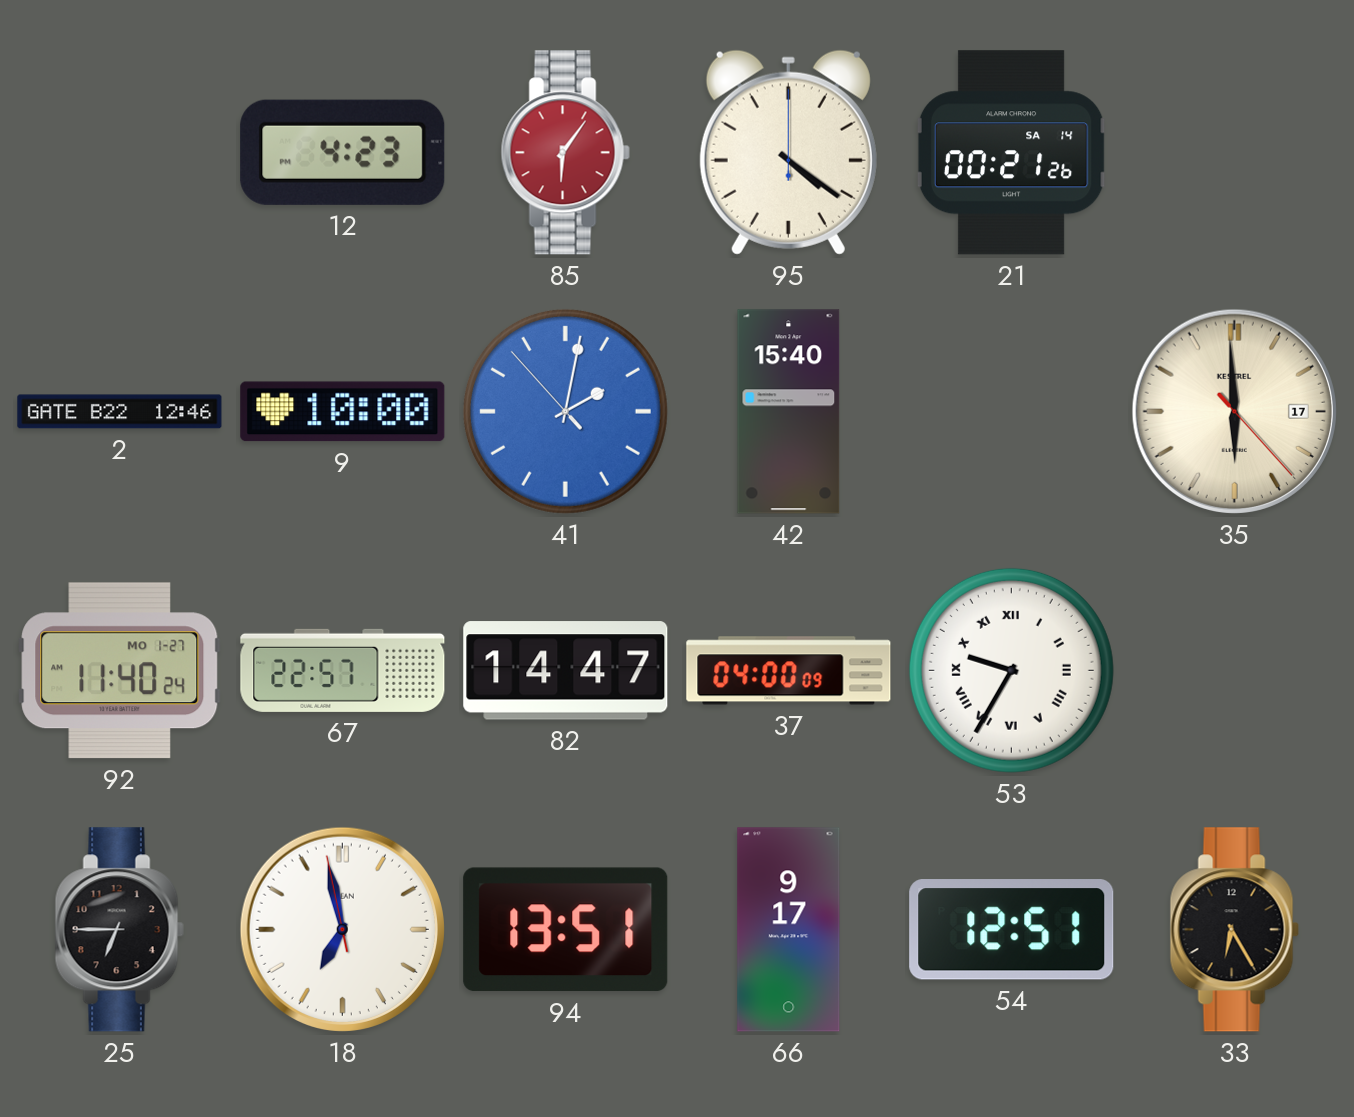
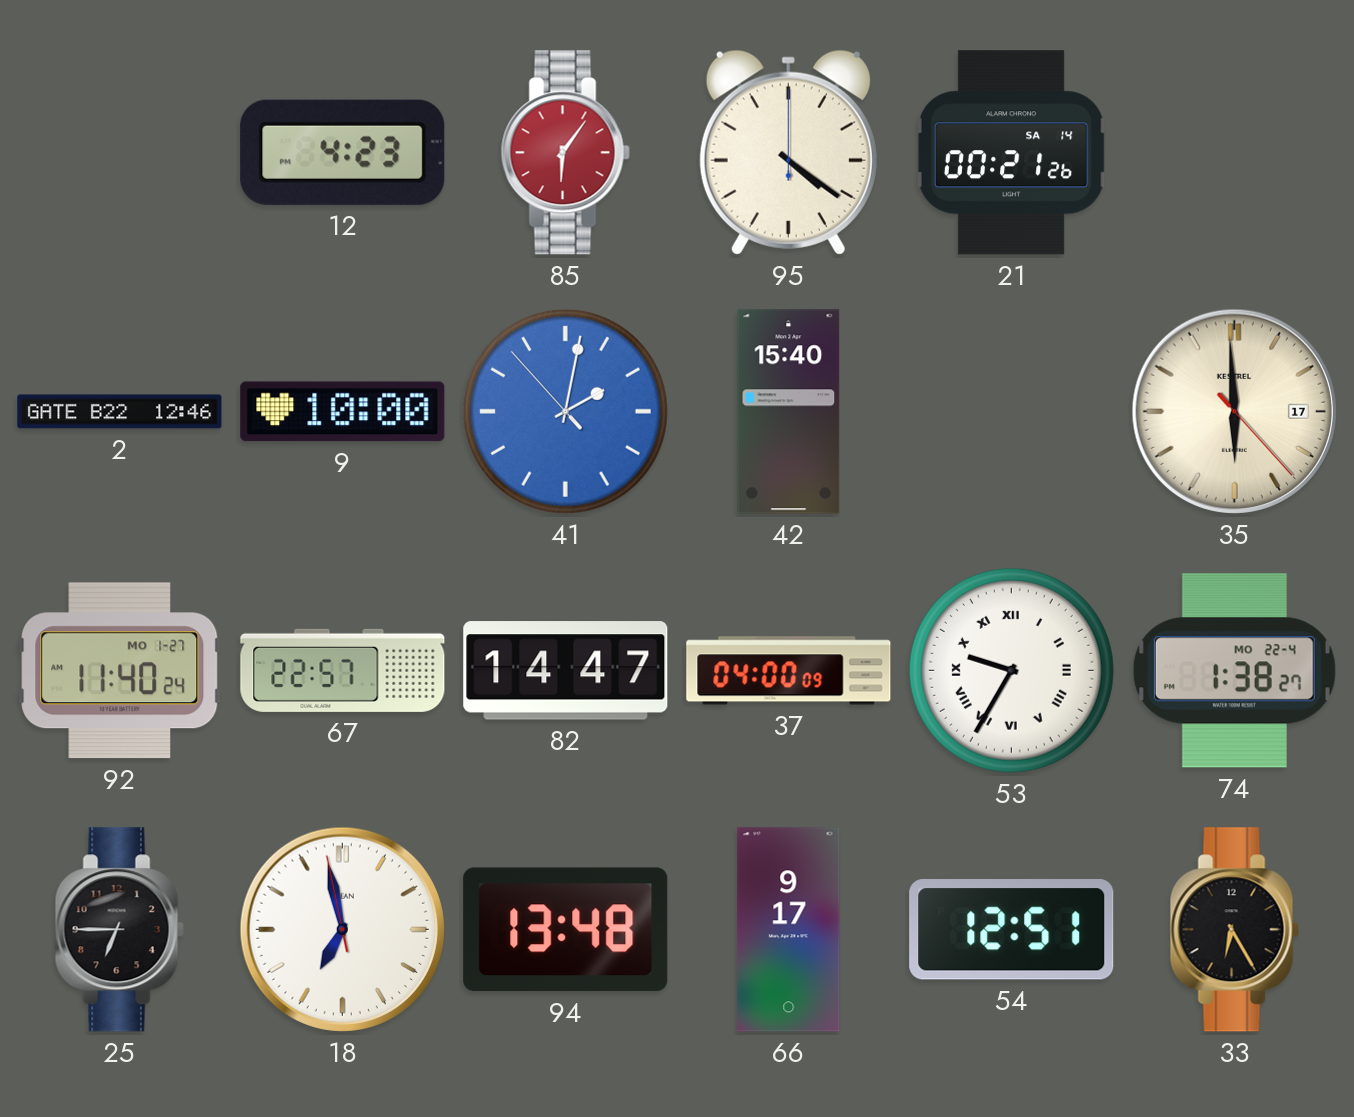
74: none -> 1:38 (1234, 671)
94: 13:51 -> 13:48 (566, 930)
